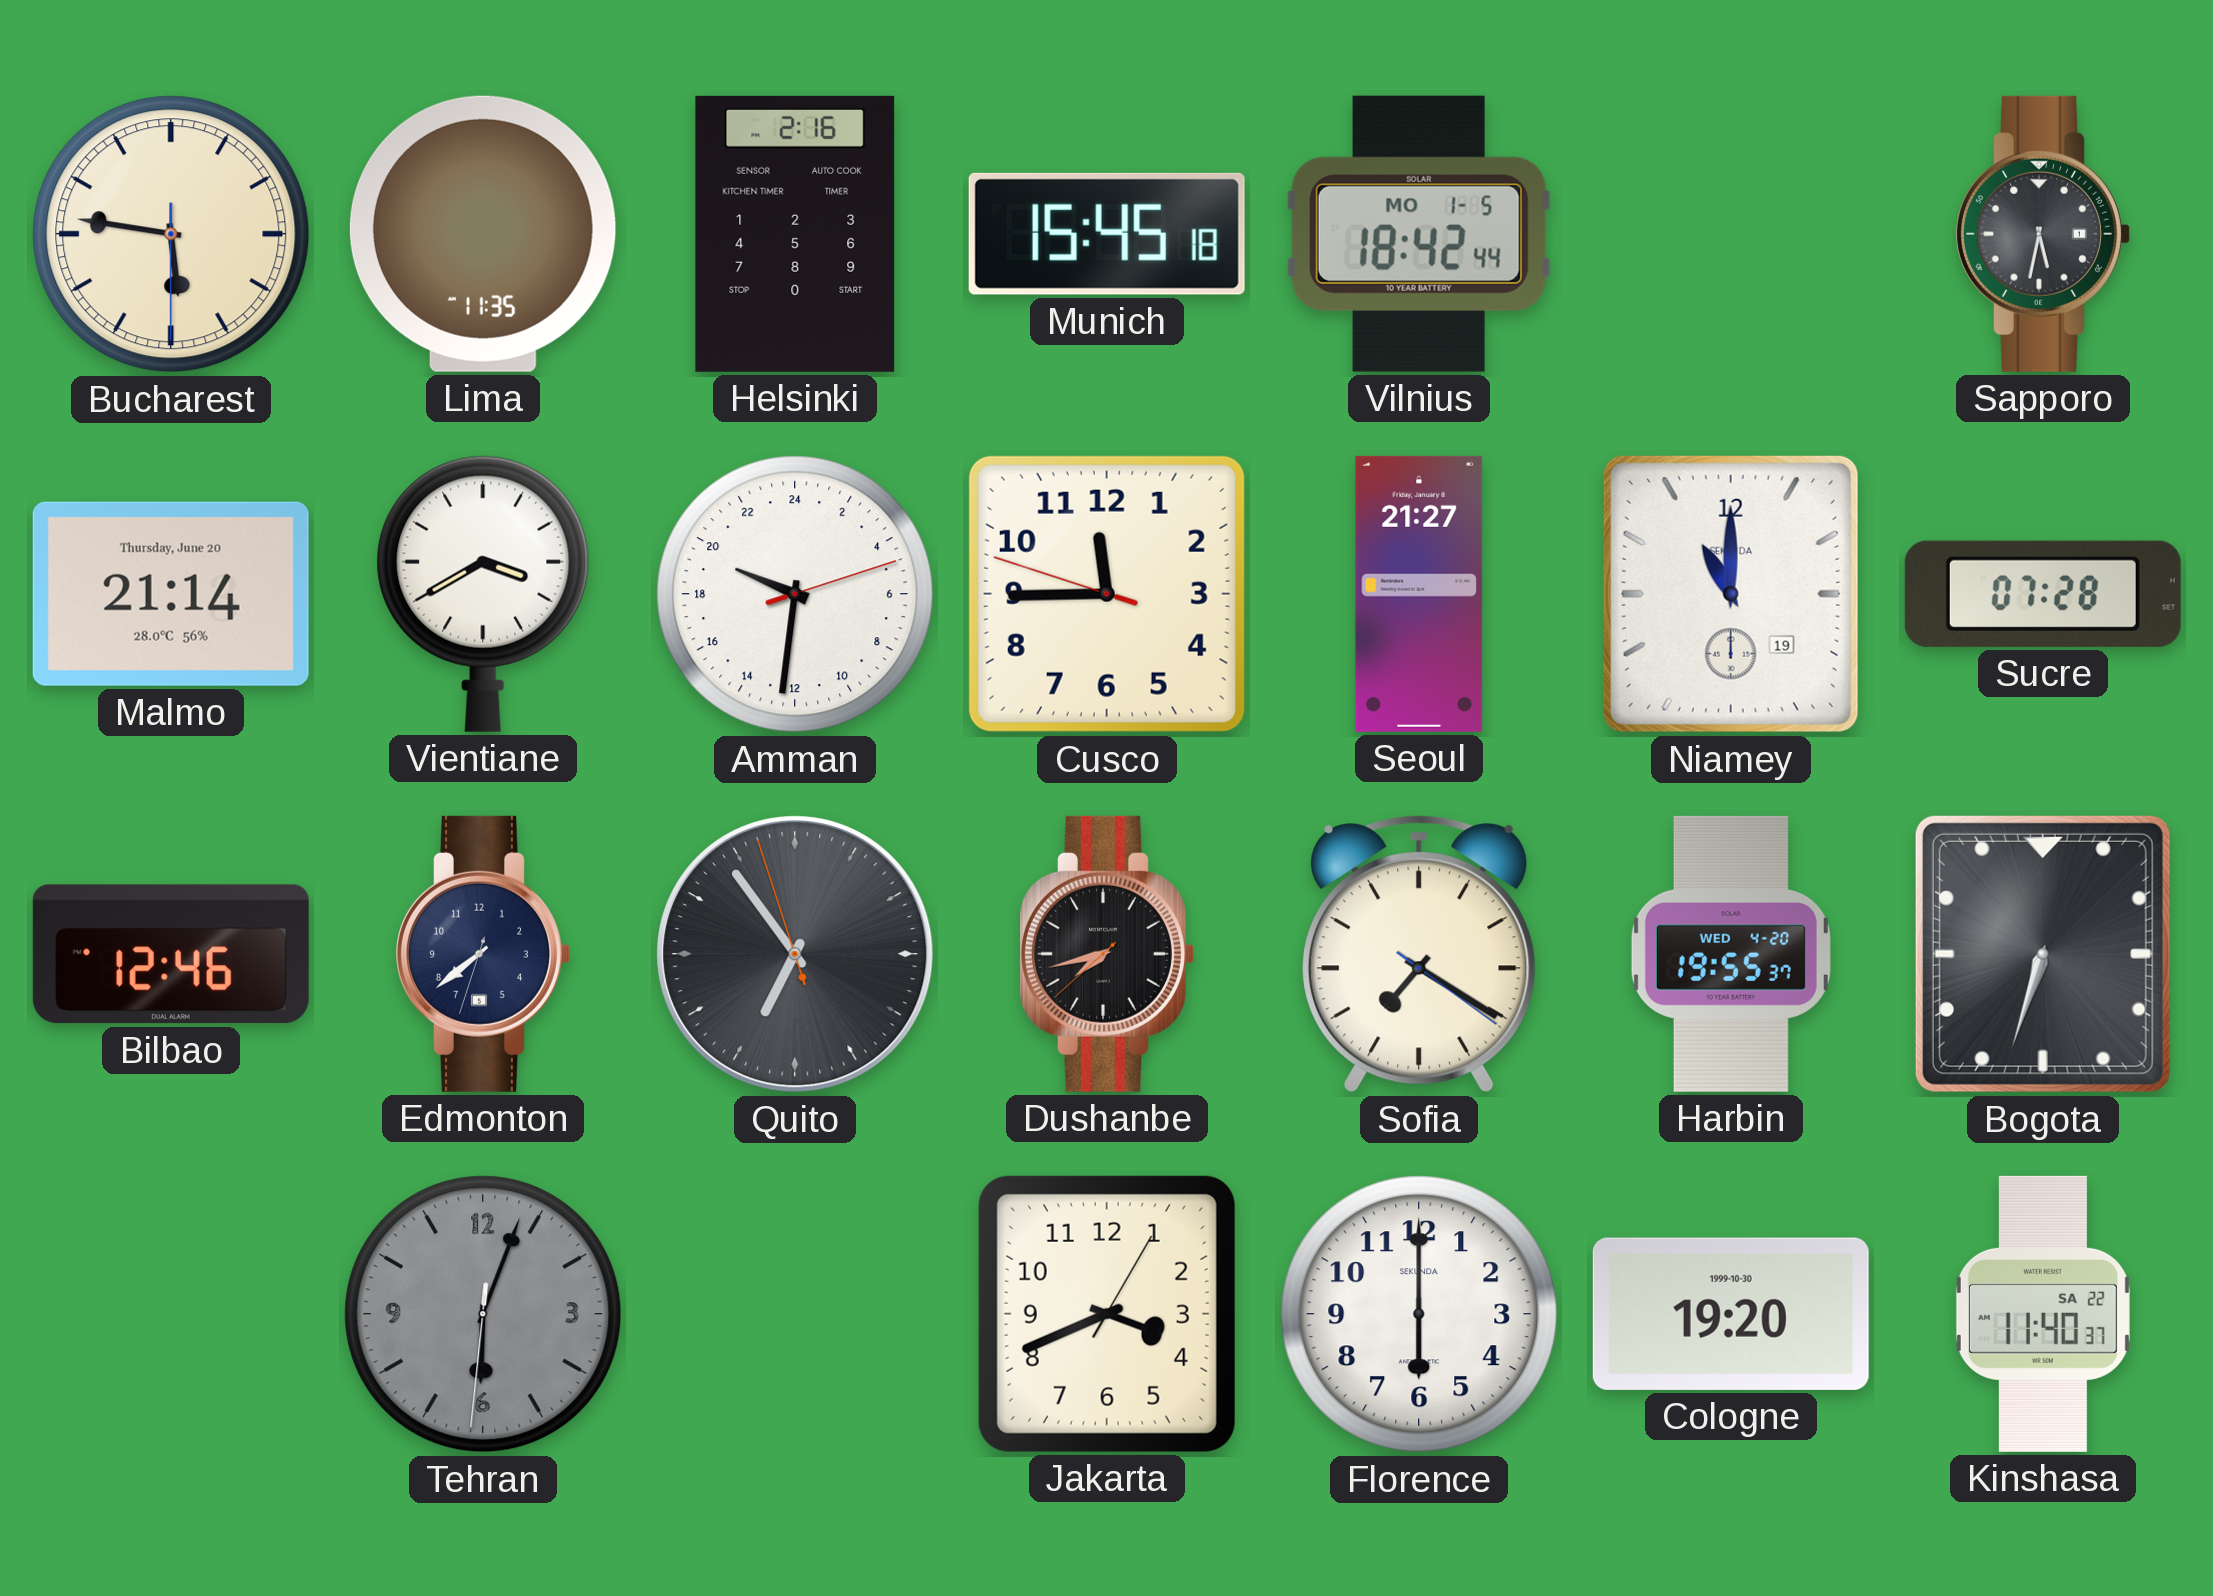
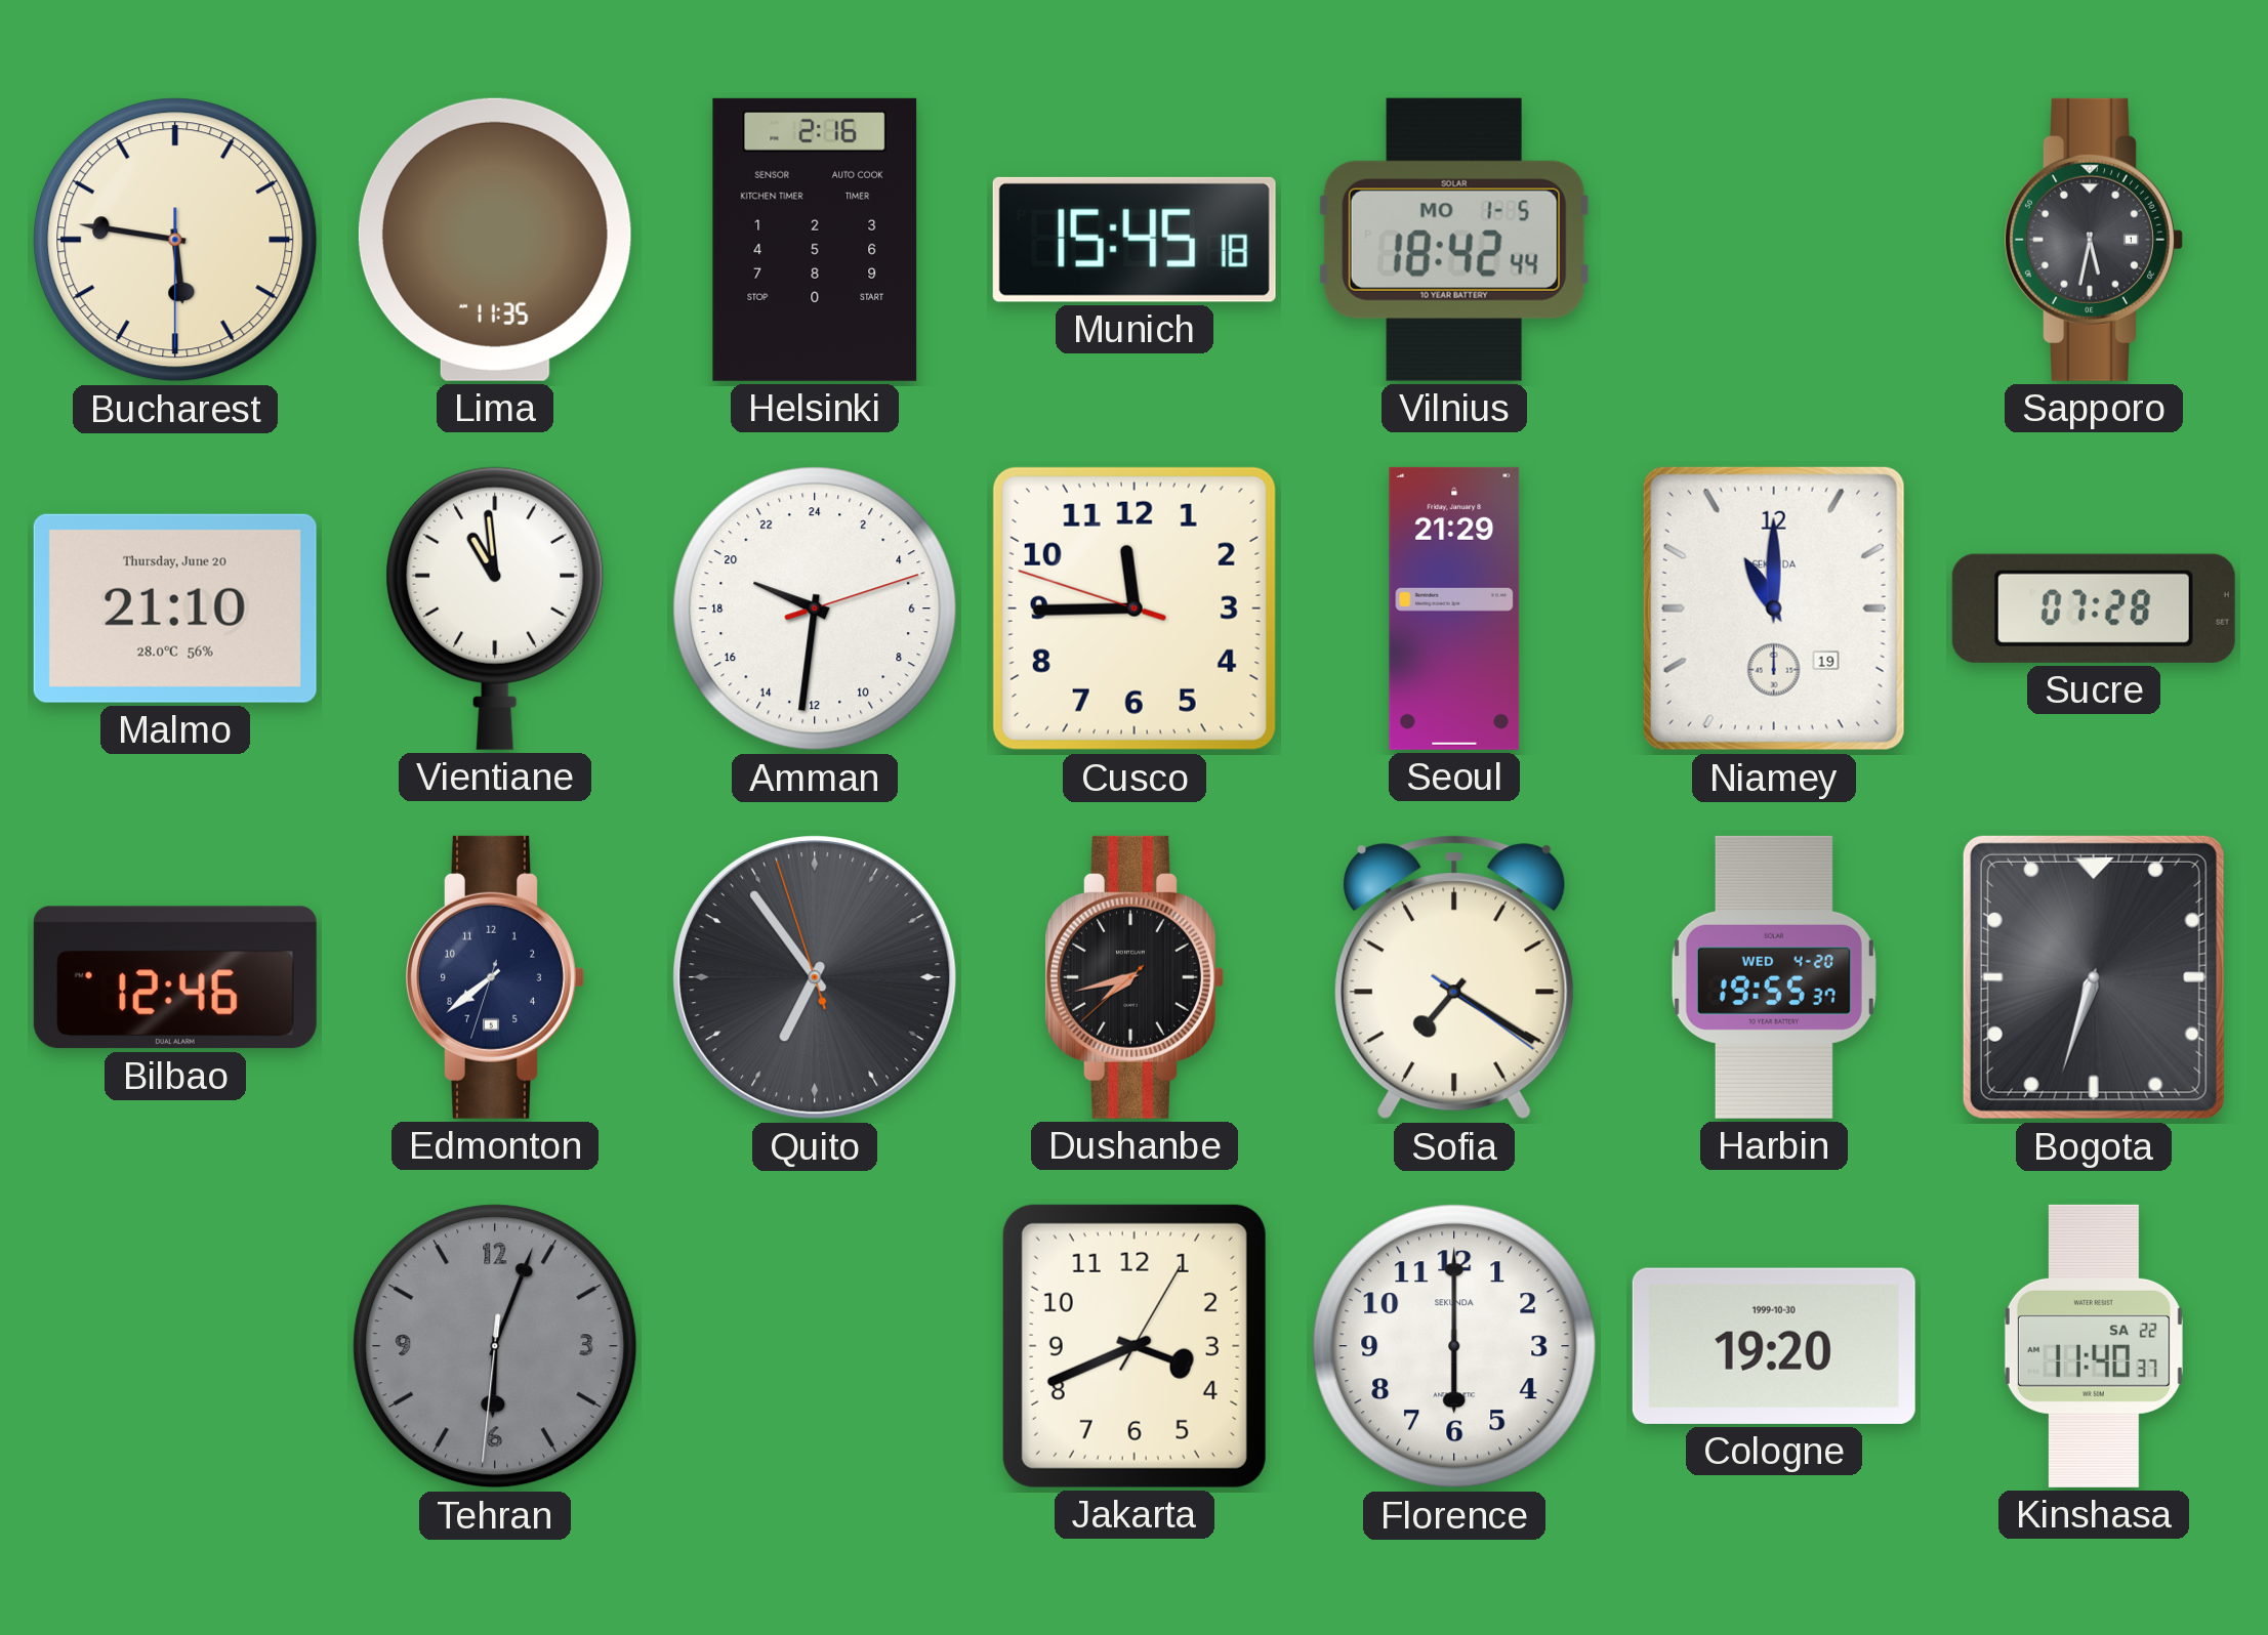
Malmo: 21:14 -> 21:10 (175, 609)
Vientiane: 3:40 -> 10:59 (495, 609)
Seoul: 21:27 -> 21:29 (1454, 609)
